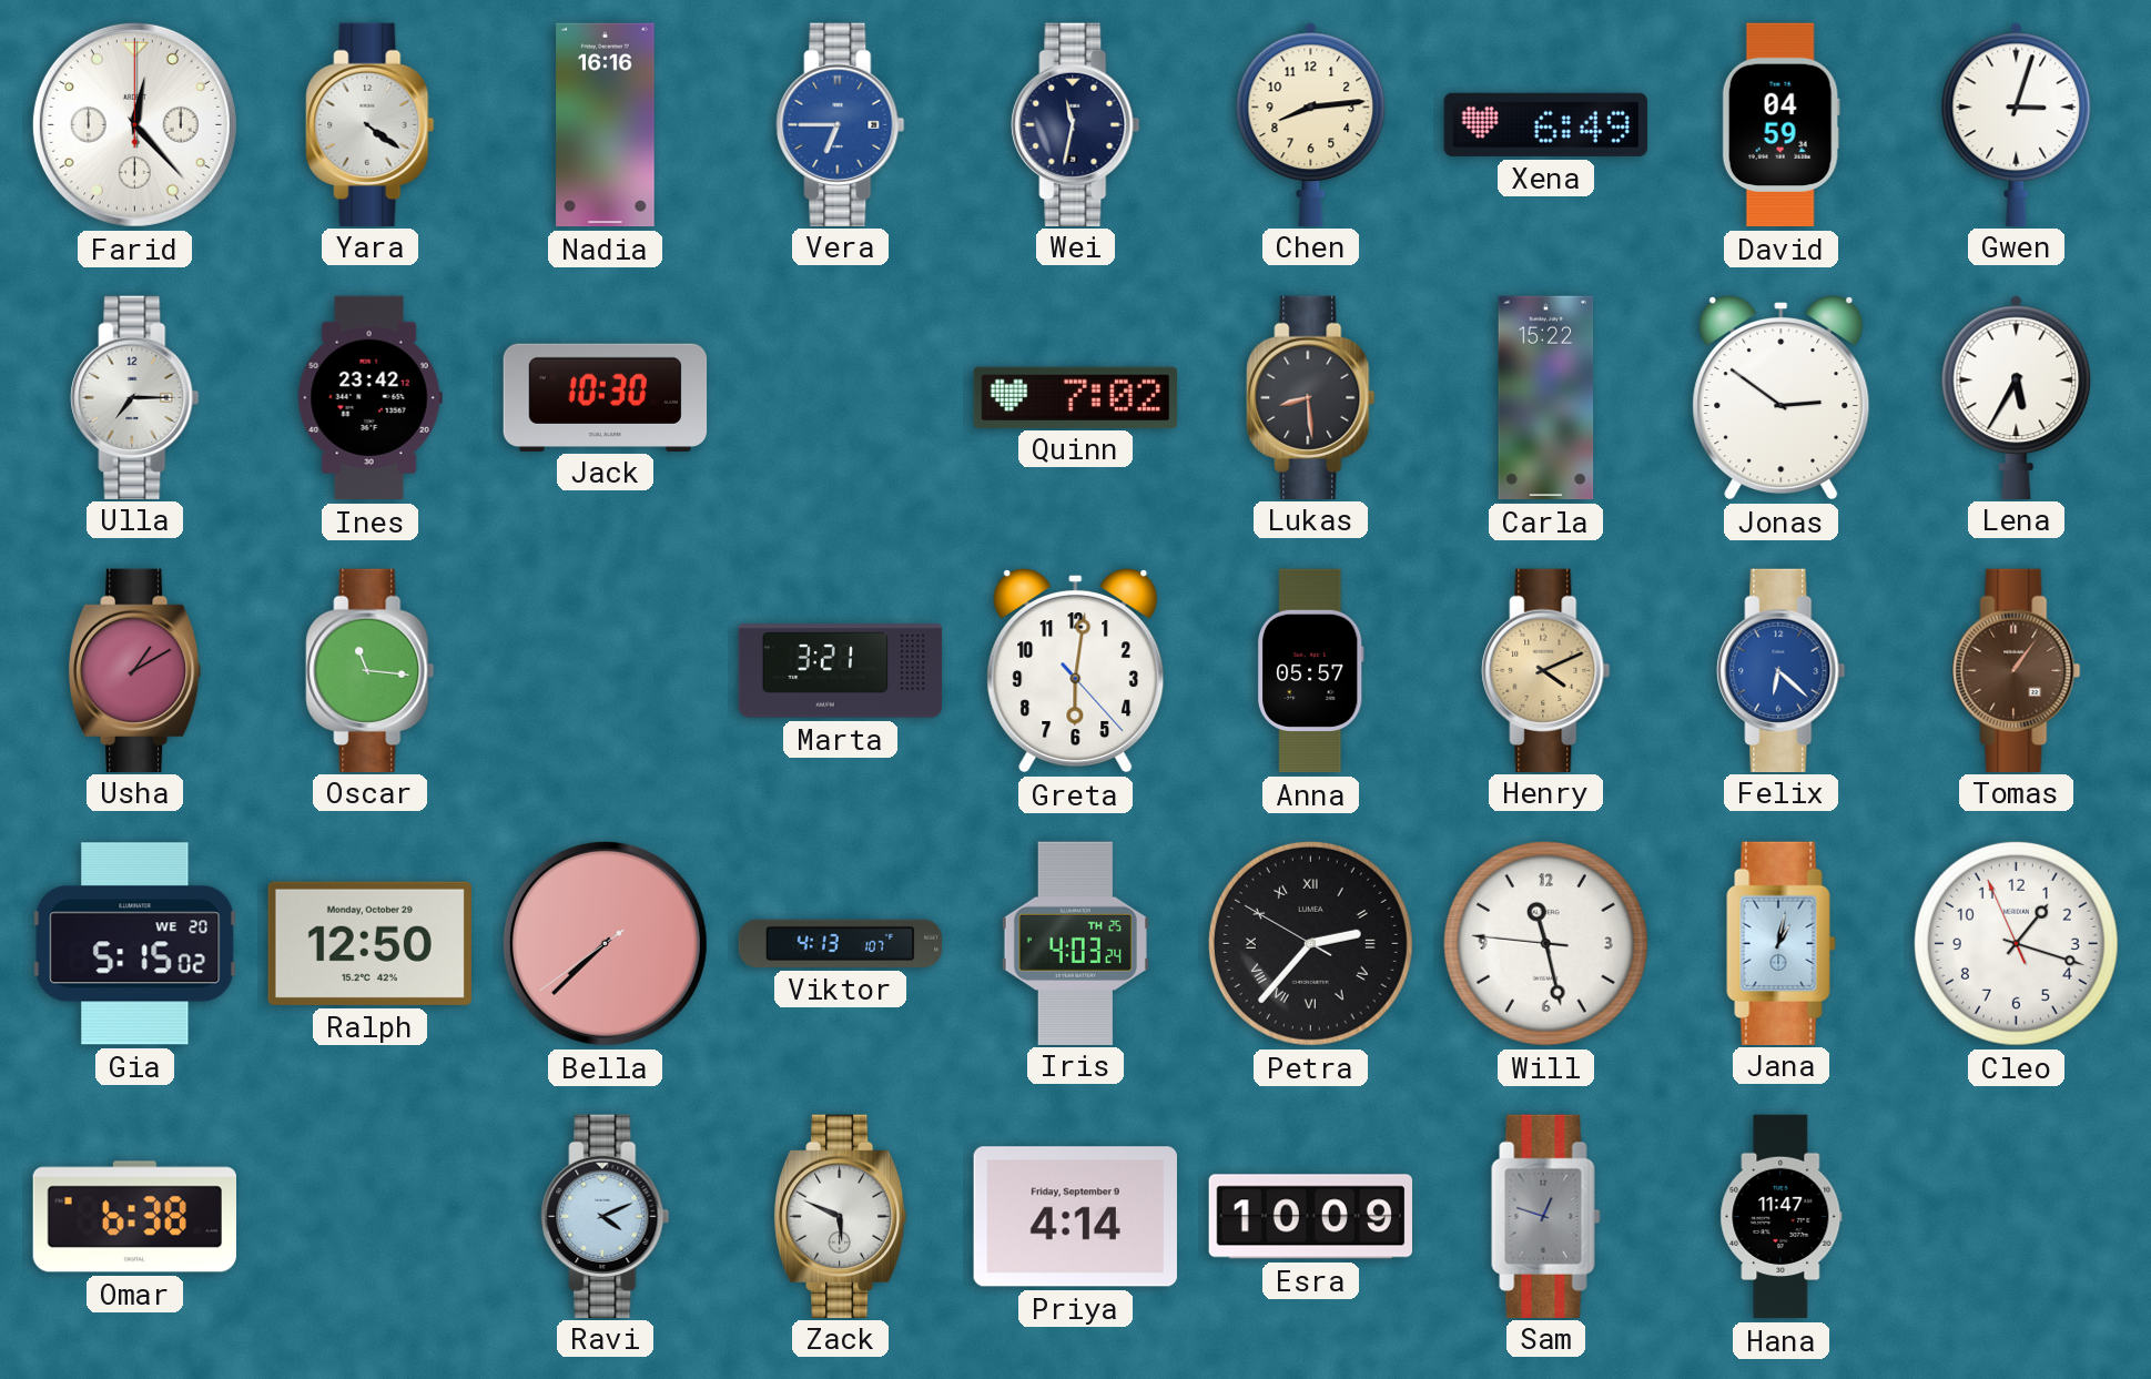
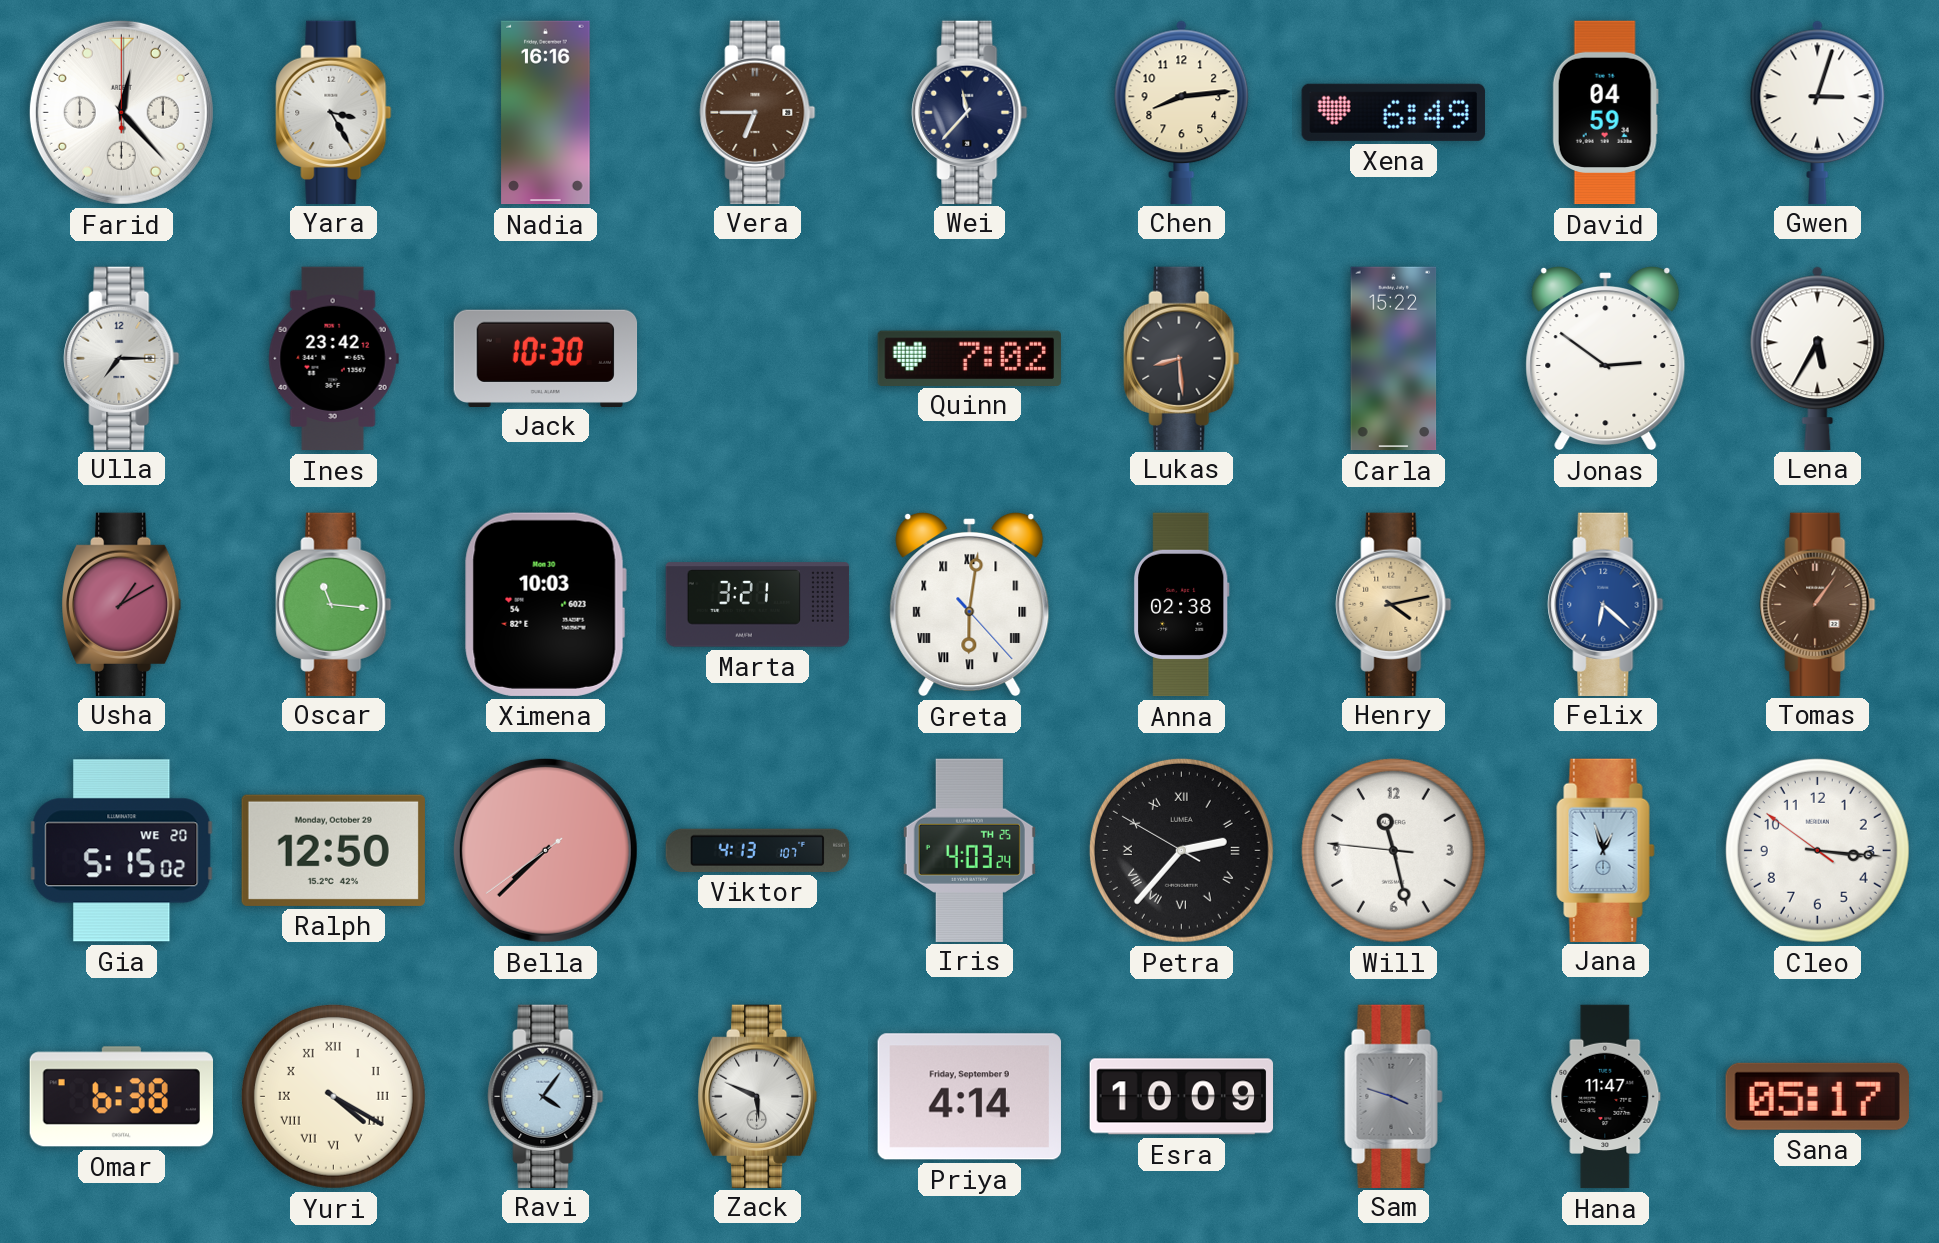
Yara: 4:21 -> 3:25 (334, 112)
Vera dial: blue -> brown (758, 112)
Wei: 11:32 -> 11:37 (970, 112)
Ximena: none -> 10:03 (545, 604)
Greta numerals: Arabic -> Roman (970, 604)
Anna: 05:57 -> 02:38 (1181, 605)
Henry: 4:11 -> 4:13 (1394, 604)
Jana: 1:02 -> 12:57 (1606, 850)
Cleo: 1:17 -> 3:15 (1817, 850)
Yuri: none -> 4:20 (333, 1096)
Ravi: 4:11 -> 4:06 (546, 1096)
Sam: 12:48 -> 3:48 (1394, 1096)
Sana: none -> 05:17 (1817, 1096)
